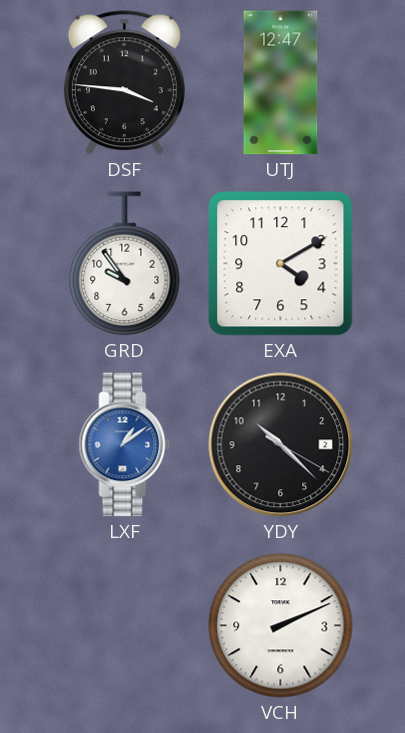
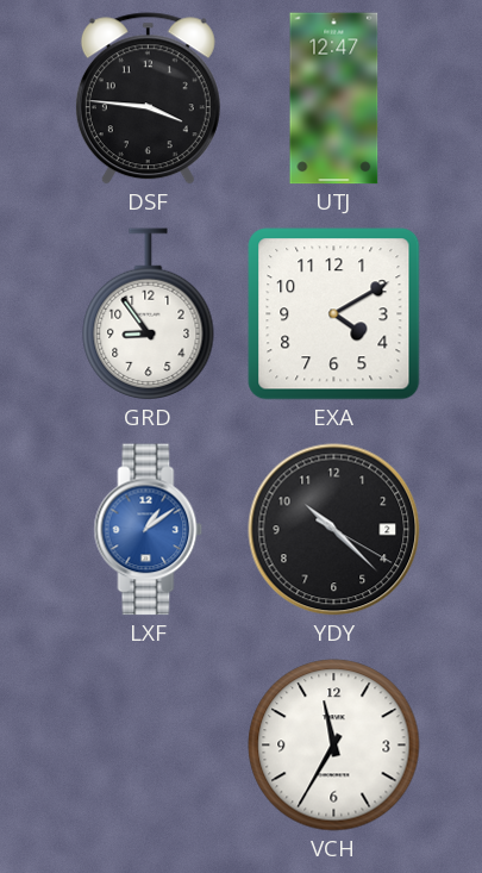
GRD: 9:54 -> 8:54 (149, 314)
VCH: 2:11 -> 11:35 (334, 746)
